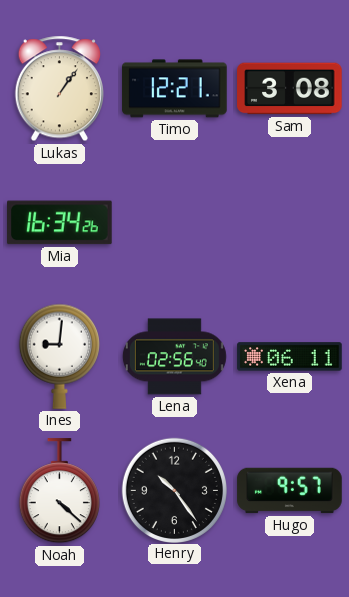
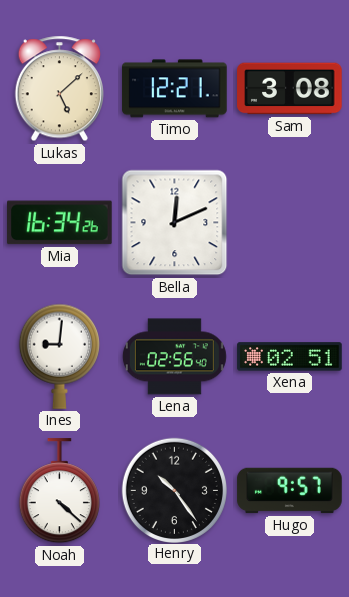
Lukas: 1:06 -> 5:08 (59, 89)
Bella: none -> 12:11 (175, 223)
Xena: 06:11 -> 02:51 (290, 357)
